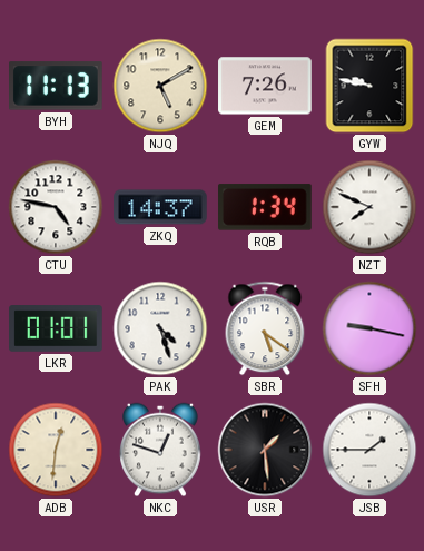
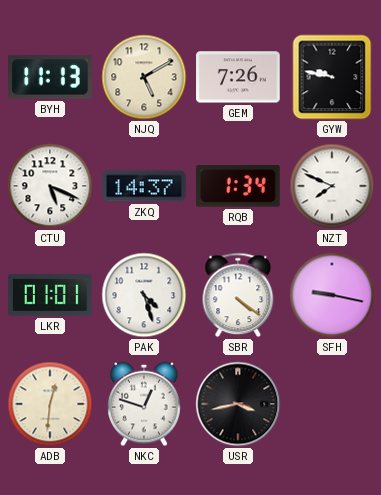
CTU: 4:47 -> 5:19 (50, 186)
SBR: 5:21 -> 4:21 (238, 295)
USR: 1:29 -> 3:43 (238, 404)
JSB: 1:45 -> none (369, 450)
